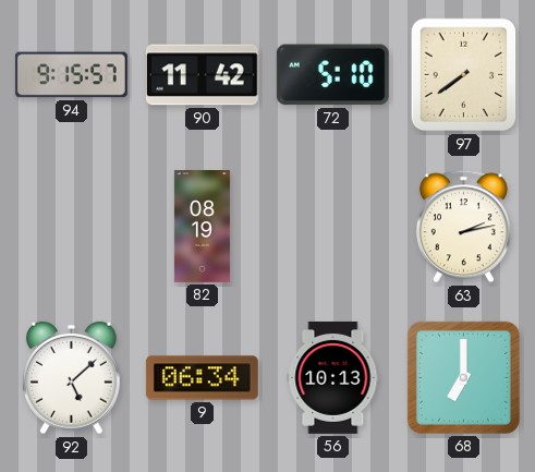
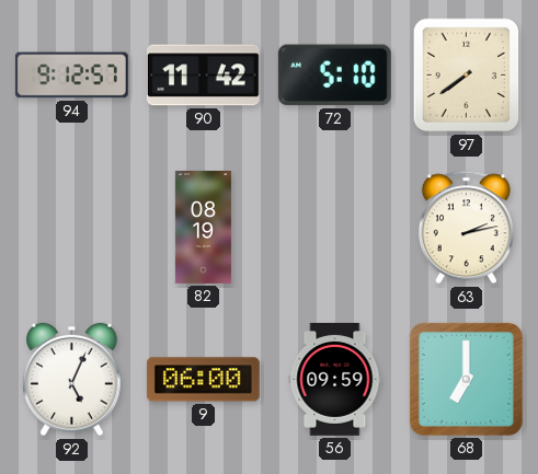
94: 9:15 -> 9:12 (71, 76)
92: 5:08 -> 5:04 (71, 380)
9: 06:34 -> 06:00 (203, 380)
56: 10:13 -> 09:59 (335, 379)
